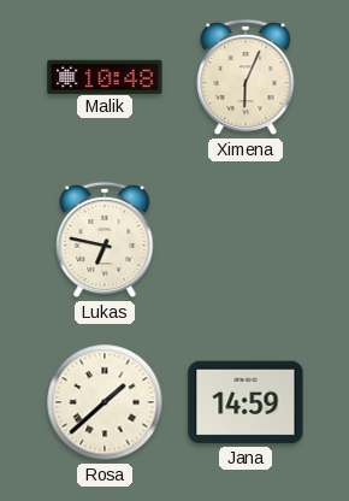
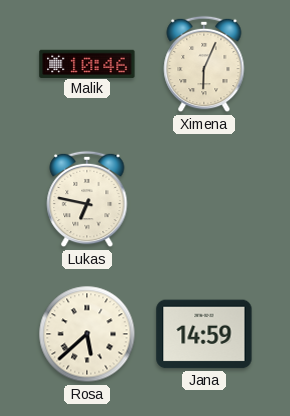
Malik: 10:48 -> 10:46 (87, 63)
Rosa: 1:38 -> 5:38 (87, 334)
